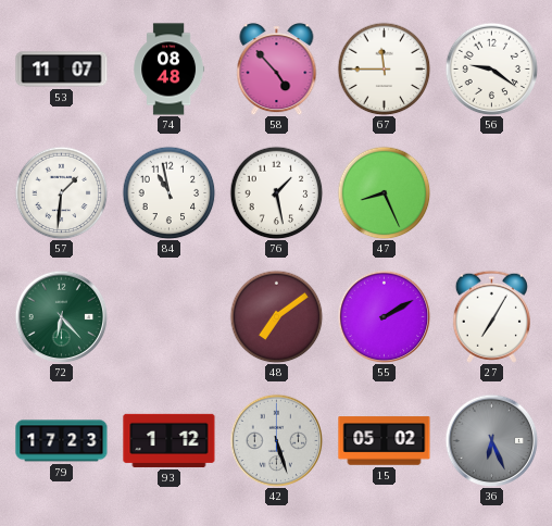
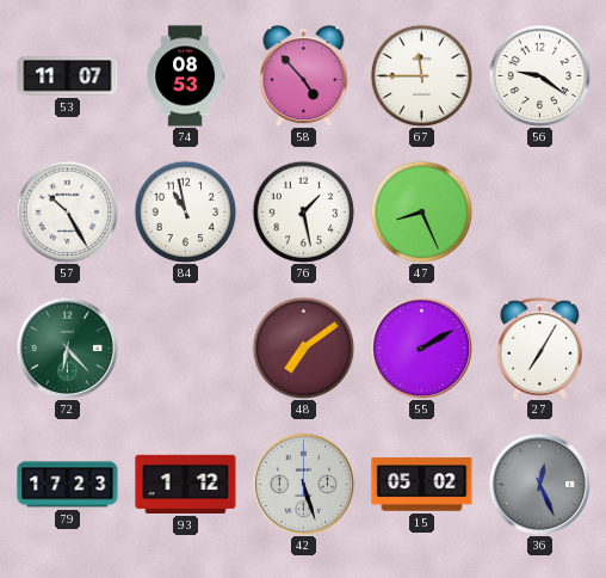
74: 08:48 -> 08:53 (186, 76)
57: 1:31 -> 10:25 (67, 211)
36: 6:26 -> 12:26 (539, 484)
